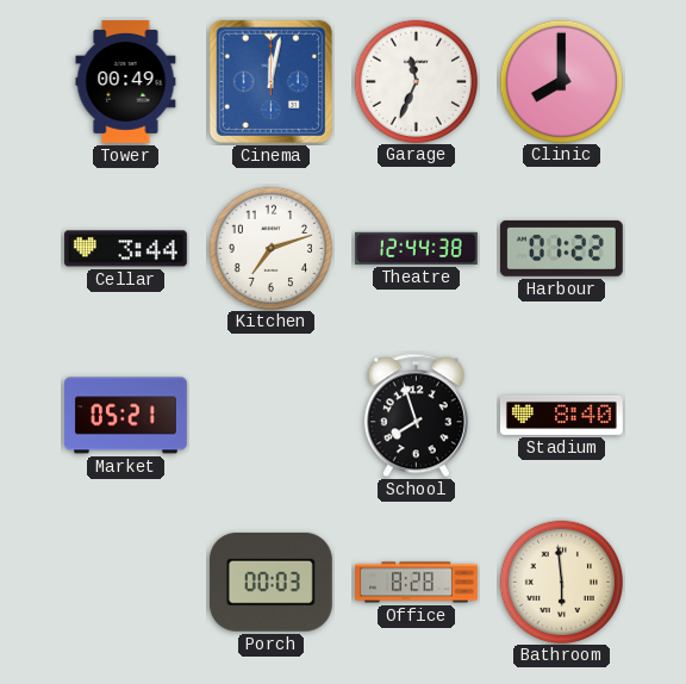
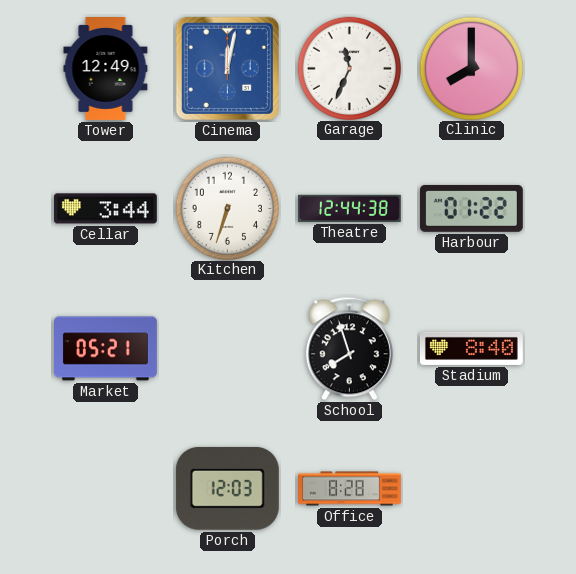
Tower: 00:49 -> 12:49 (106, 69)
Kitchen: 7:12 -> 6:33 (227, 208)
Porch: 00:03 -> 12:03 (227, 488)
Bathroom: 5:59 -> none (561, 582)
